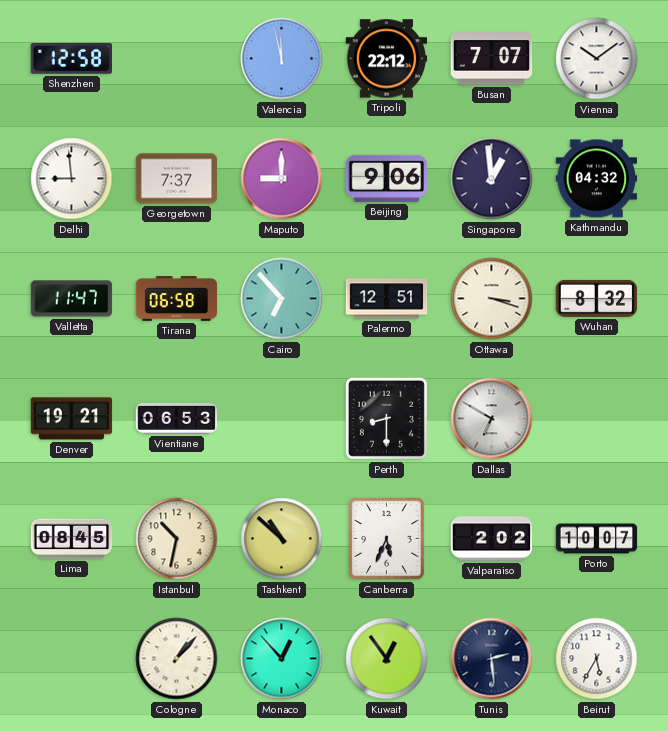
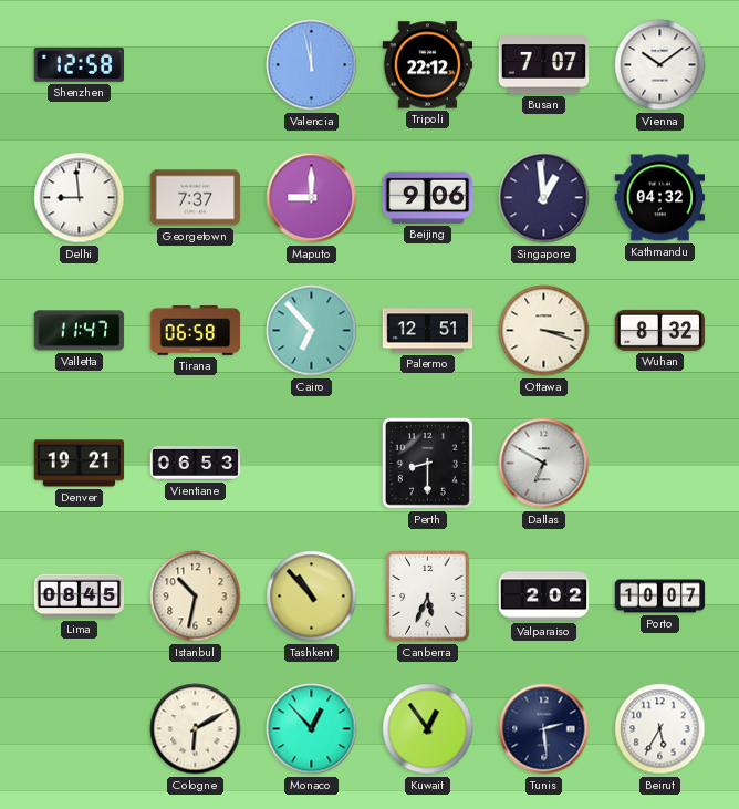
Tashkent: 10:52 -> 10:53 (312, 597)
Cologne: 1:07 -> 6:10 (196, 729)
